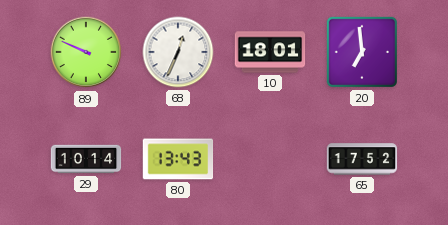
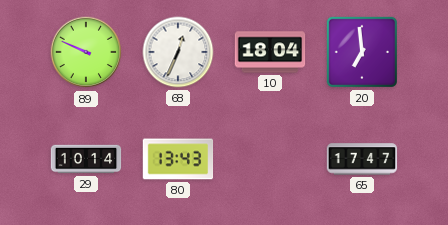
10: 18:01 -> 18:04 (270, 52)
65: 17:52 -> 17:47 (362, 159)
